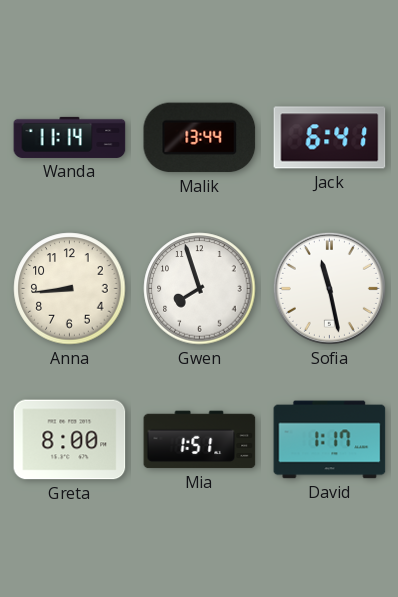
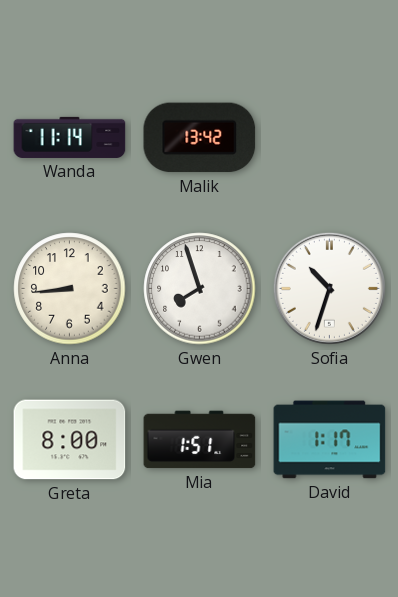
Malik: 13:44 -> 13:42 (200, 138)
Jack: 6:41 -> none (330, 138)
Sofia: 11:28 -> 10:33 (329, 288)
